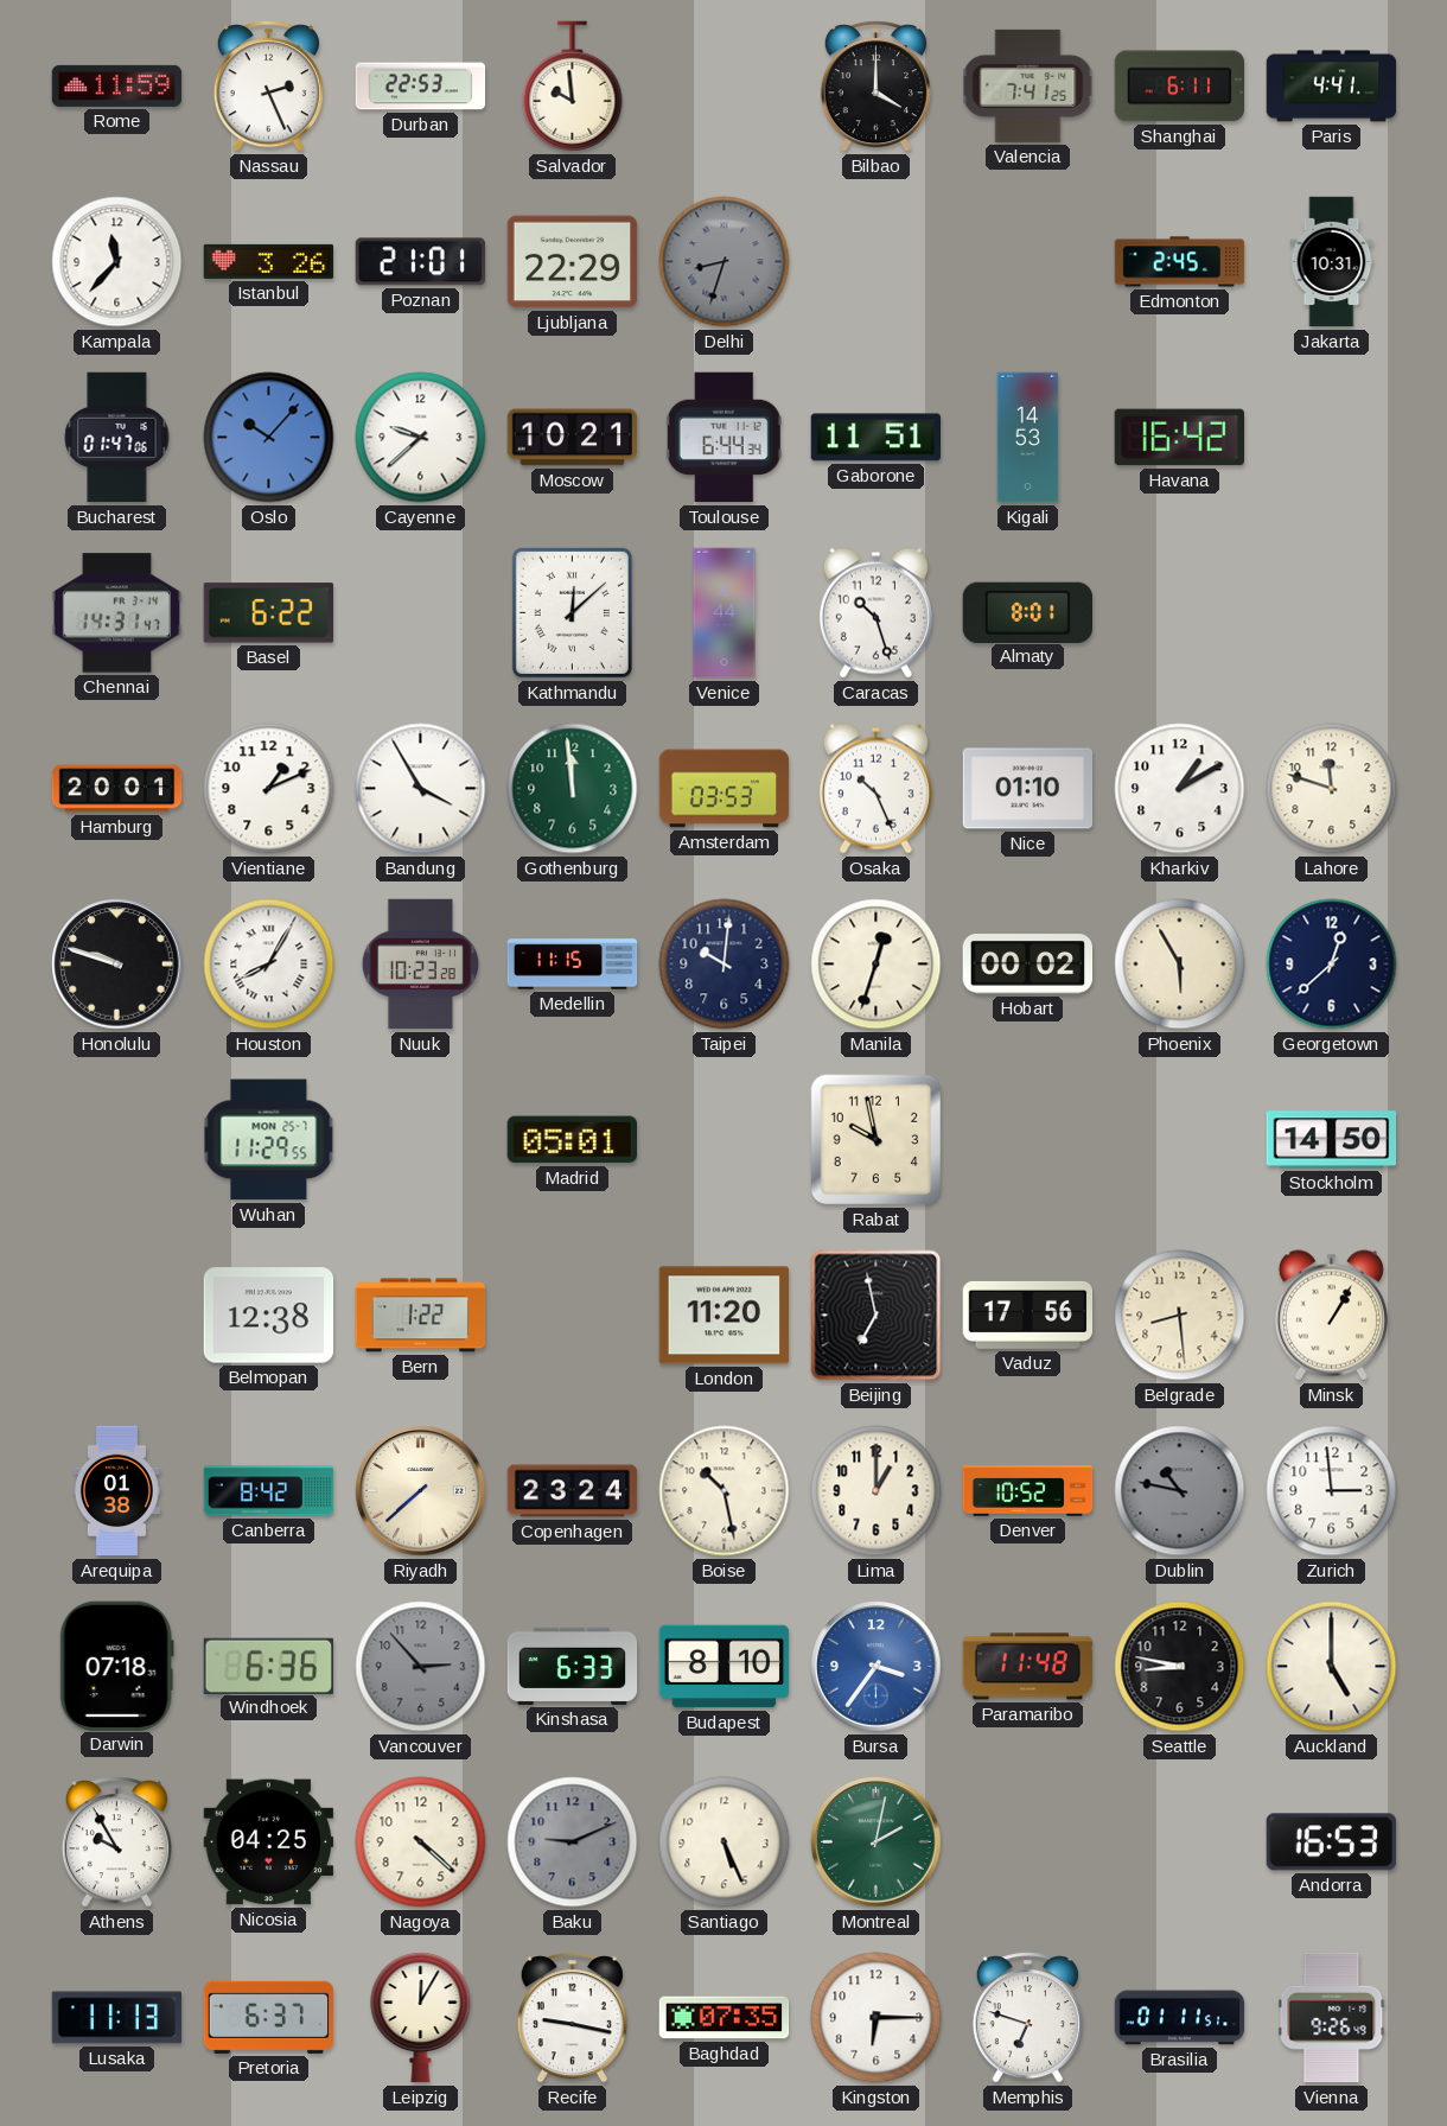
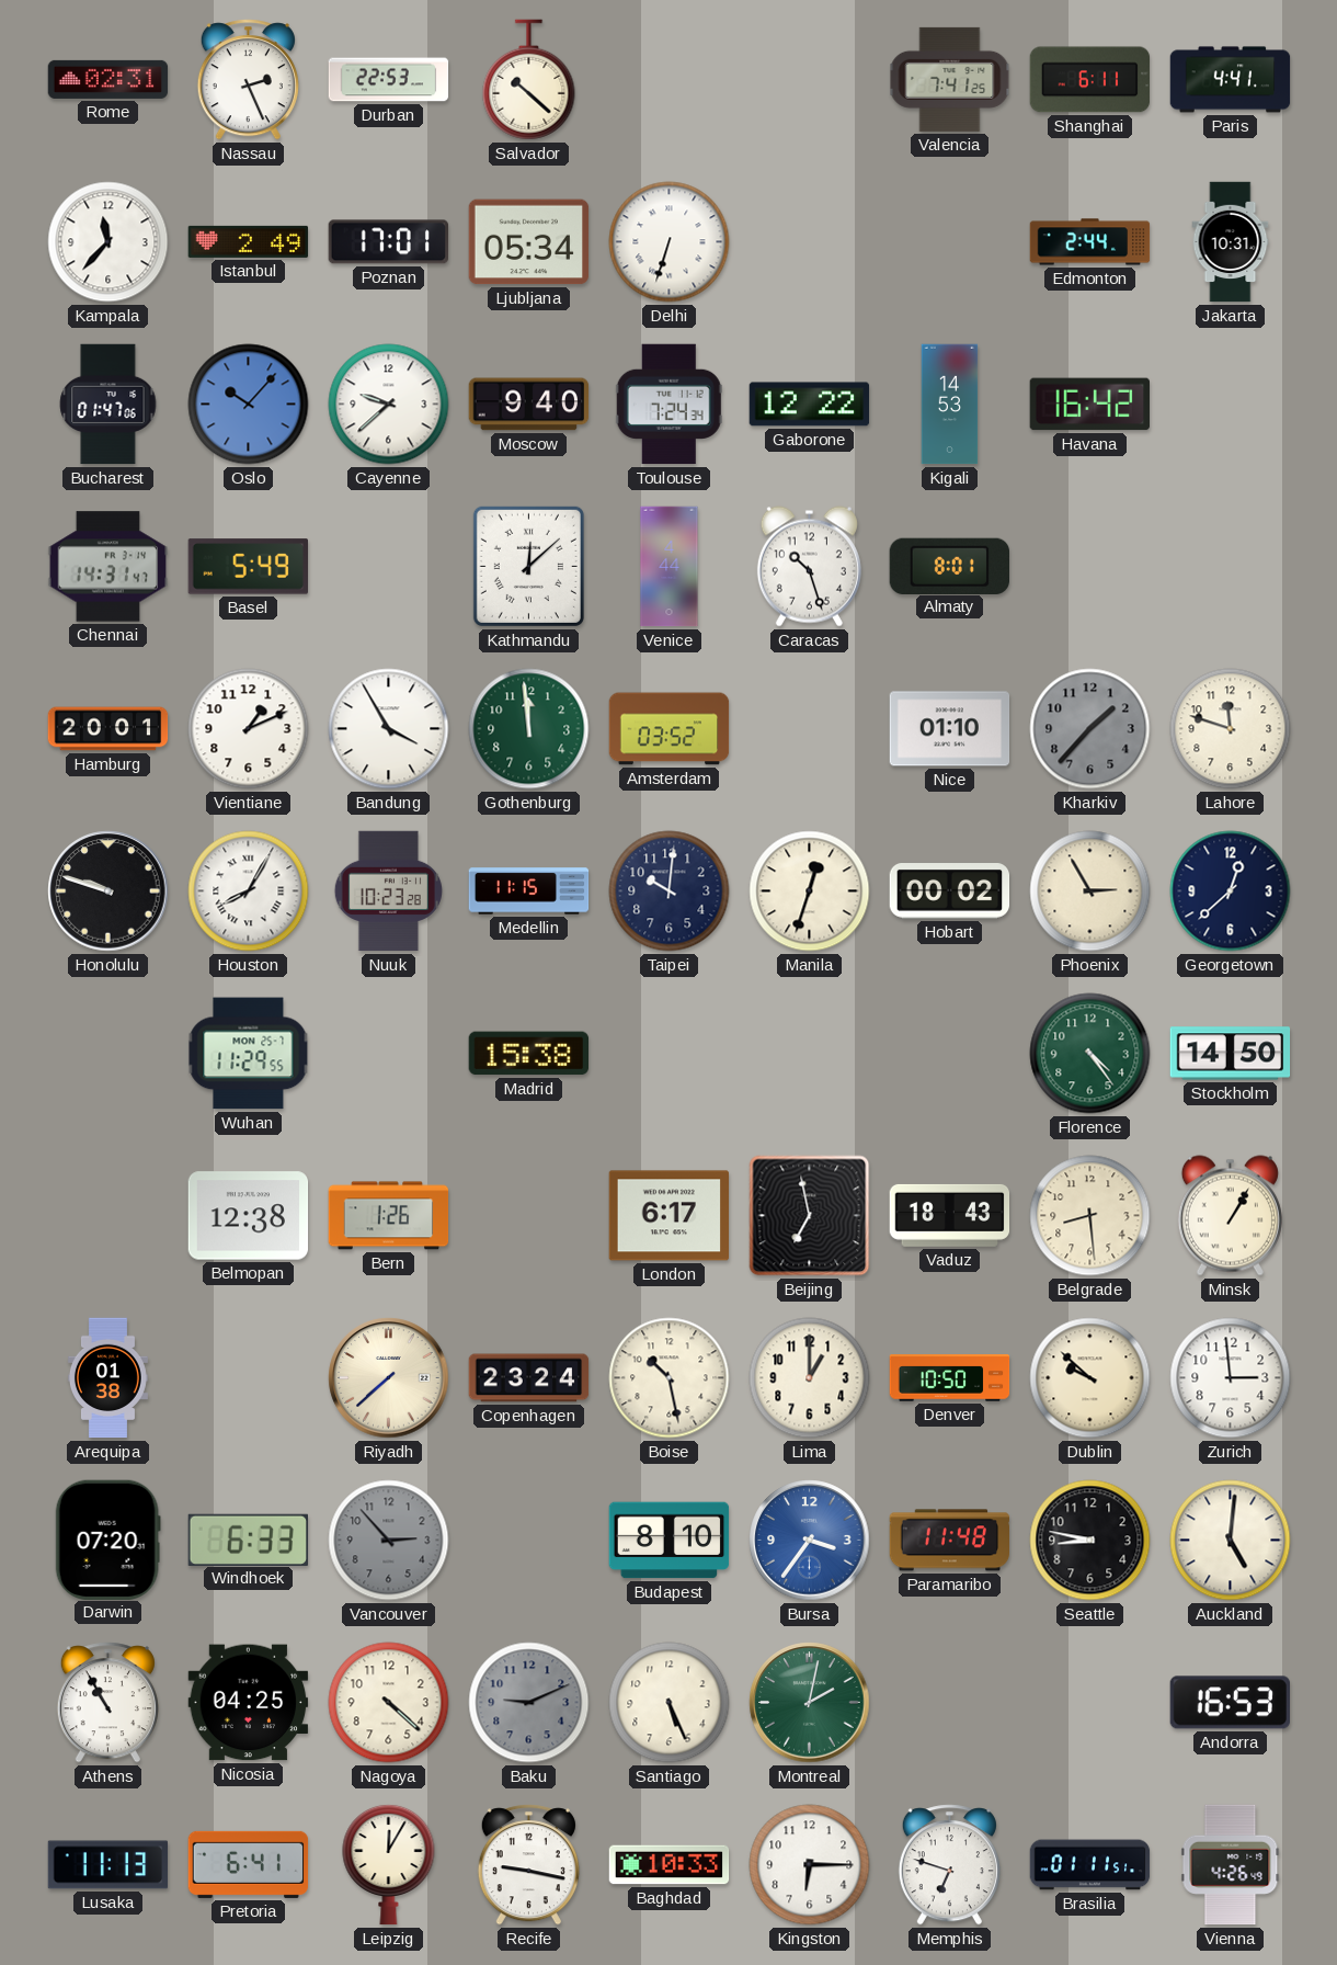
Rome: 11:59 -> 02:31 (108, 79)
Salvador: 9:59 -> 10:22 (529, 80)
Bilbao: 4:00 -> none (875, 87)
Istanbul: 3:26 -> 2:49 (249, 241)
Poznan: 21:01 -> 17:01 (388, 242)
Ljubljana: 22:29 -> 05:34 (529, 242)
Delhi: 8:33 -> 6:33 (670, 242)
Delhi dial: grey -> white (670, 242)
Edmonton: 2:45 -> 2:44 (1090, 242)
Moscow: 10:21 -> 9:40 (529, 405)
Toulouse: 6:44 -> 7:24 (668, 405)
Gaborone: 11:51 -> 12:22 (810, 405)
Basel: 6:22 -> 5:49 (248, 567)
Amsterdam: 03:53 -> 03:52 (670, 729)
Osaka: 10:26 -> none (875, 789)
Kharkiv: 1:10 -> 1:37 (1090, 729)
Kharkiv dial: white -> grey (1090, 729)
Phoenix: 5:55 -> 2:55 (1090, 891)
Madrid: 05:01 -> 15:38 (528, 1054)
Rabat: 9:58 -> none (877, 1140)
Florence: none -> 4:24 (1090, 1054)
Bern: 1:22 -> 1:26 (389, 1216)
London: 11:20 -> 6:17 (670, 1216)
Vaduz: 17:56 -> 18:43 (950, 1215)
Canberra: 8:42 -> none (269, 1491)
Denver: 10:52 -> 10:50 (950, 1378)
Dublin: 10:47 -> 9:52 (1090, 1378)
Dublin dial: grey -> cream (1090, 1378)
Darwin: 07:18 -> 07:20 (107, 1540)
Windhoek: 6:36 -> 6:33 (248, 1540)
Kinshasa: 6:33 -> none (573, 1666)
Auckland: 5:00 -> 5:01 (1231, 1541)
Athens: 9:55 -> 10:55 (107, 1703)
Pretoria: 6:37 -> 6:41 (249, 1864)
Baghdad: 07:35 -> 10:33 (670, 1865)
Vienna: 9:26 -> 4:26 (1231, 1865)
